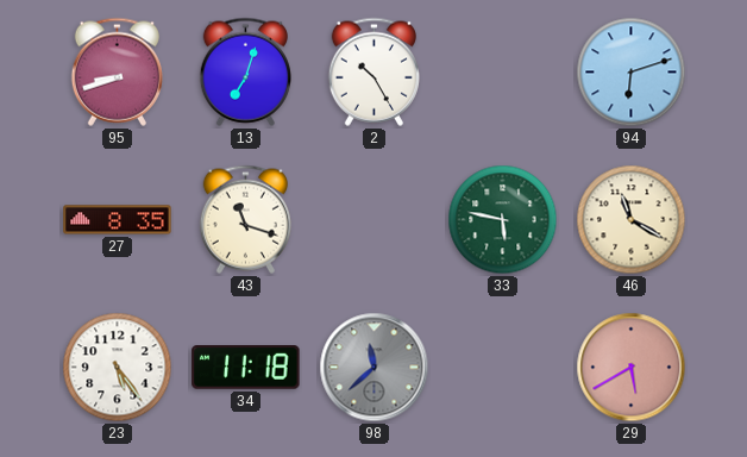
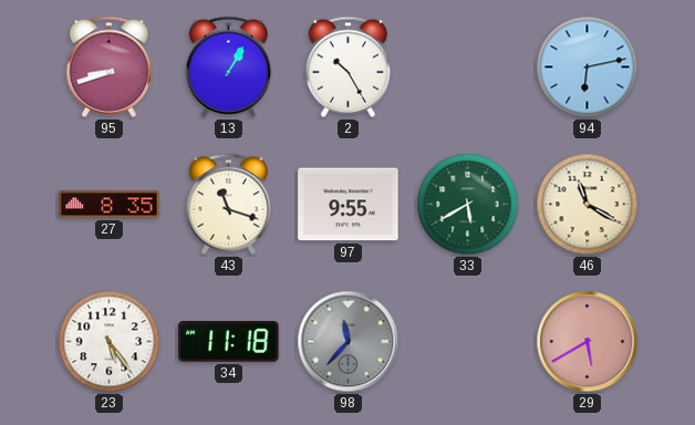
13: 7:03 -> 1:05 (228, 66)
94: 6:12 -> 6:13 (588, 68)
97: none -> 9:55 (349, 205)
33: 5:47 -> 5:40 (468, 205)
98: 11:38 -> 11:37 (349, 342)
